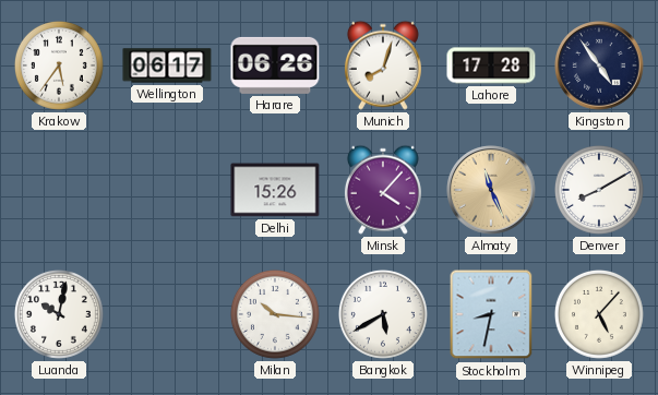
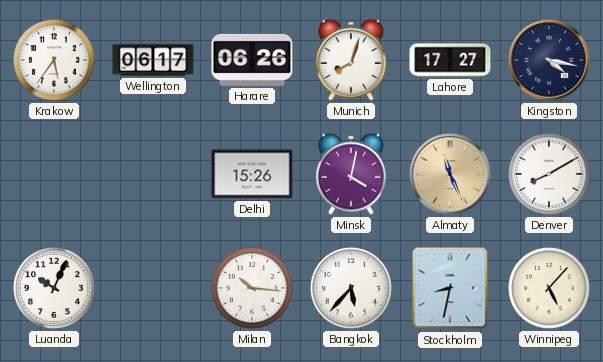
Lahore: 17:28 -> 17:27 (450, 60)
Kingston: 4:54 -> 4:17 (549, 60)
Minsk: 4:07 -> 4:02 (351, 174)
Luanda: 10:02 -> 10:04 (54, 288)
Bangkok: 5:40 -> 5:37 (351, 288)
